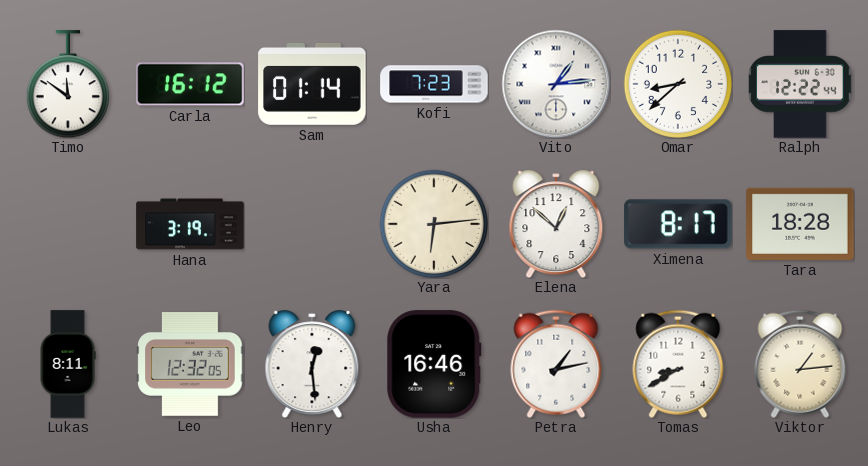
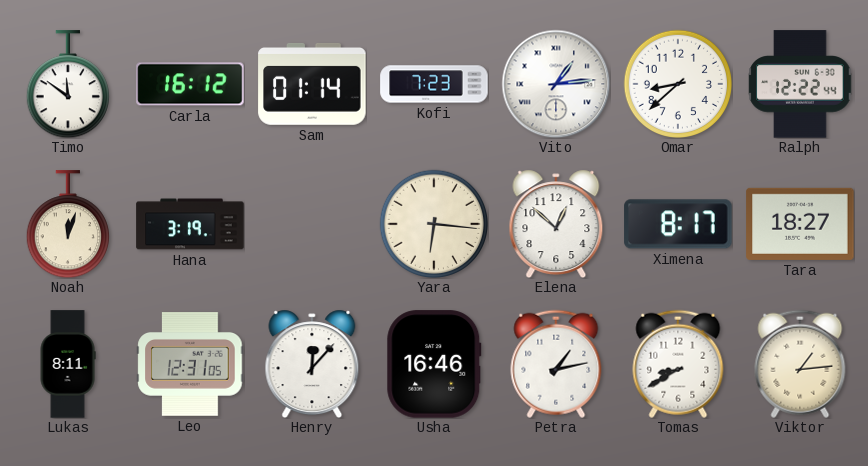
Noah: none -> 12:03 (67, 224)
Yara: 6:14 -> 6:16 (434, 224)
Tara: 18:28 -> 18:27 (800, 224)
Leo: 12:32 -> 12:31 (190, 364)
Henry: 12:29 -> 12:07 (312, 364)
